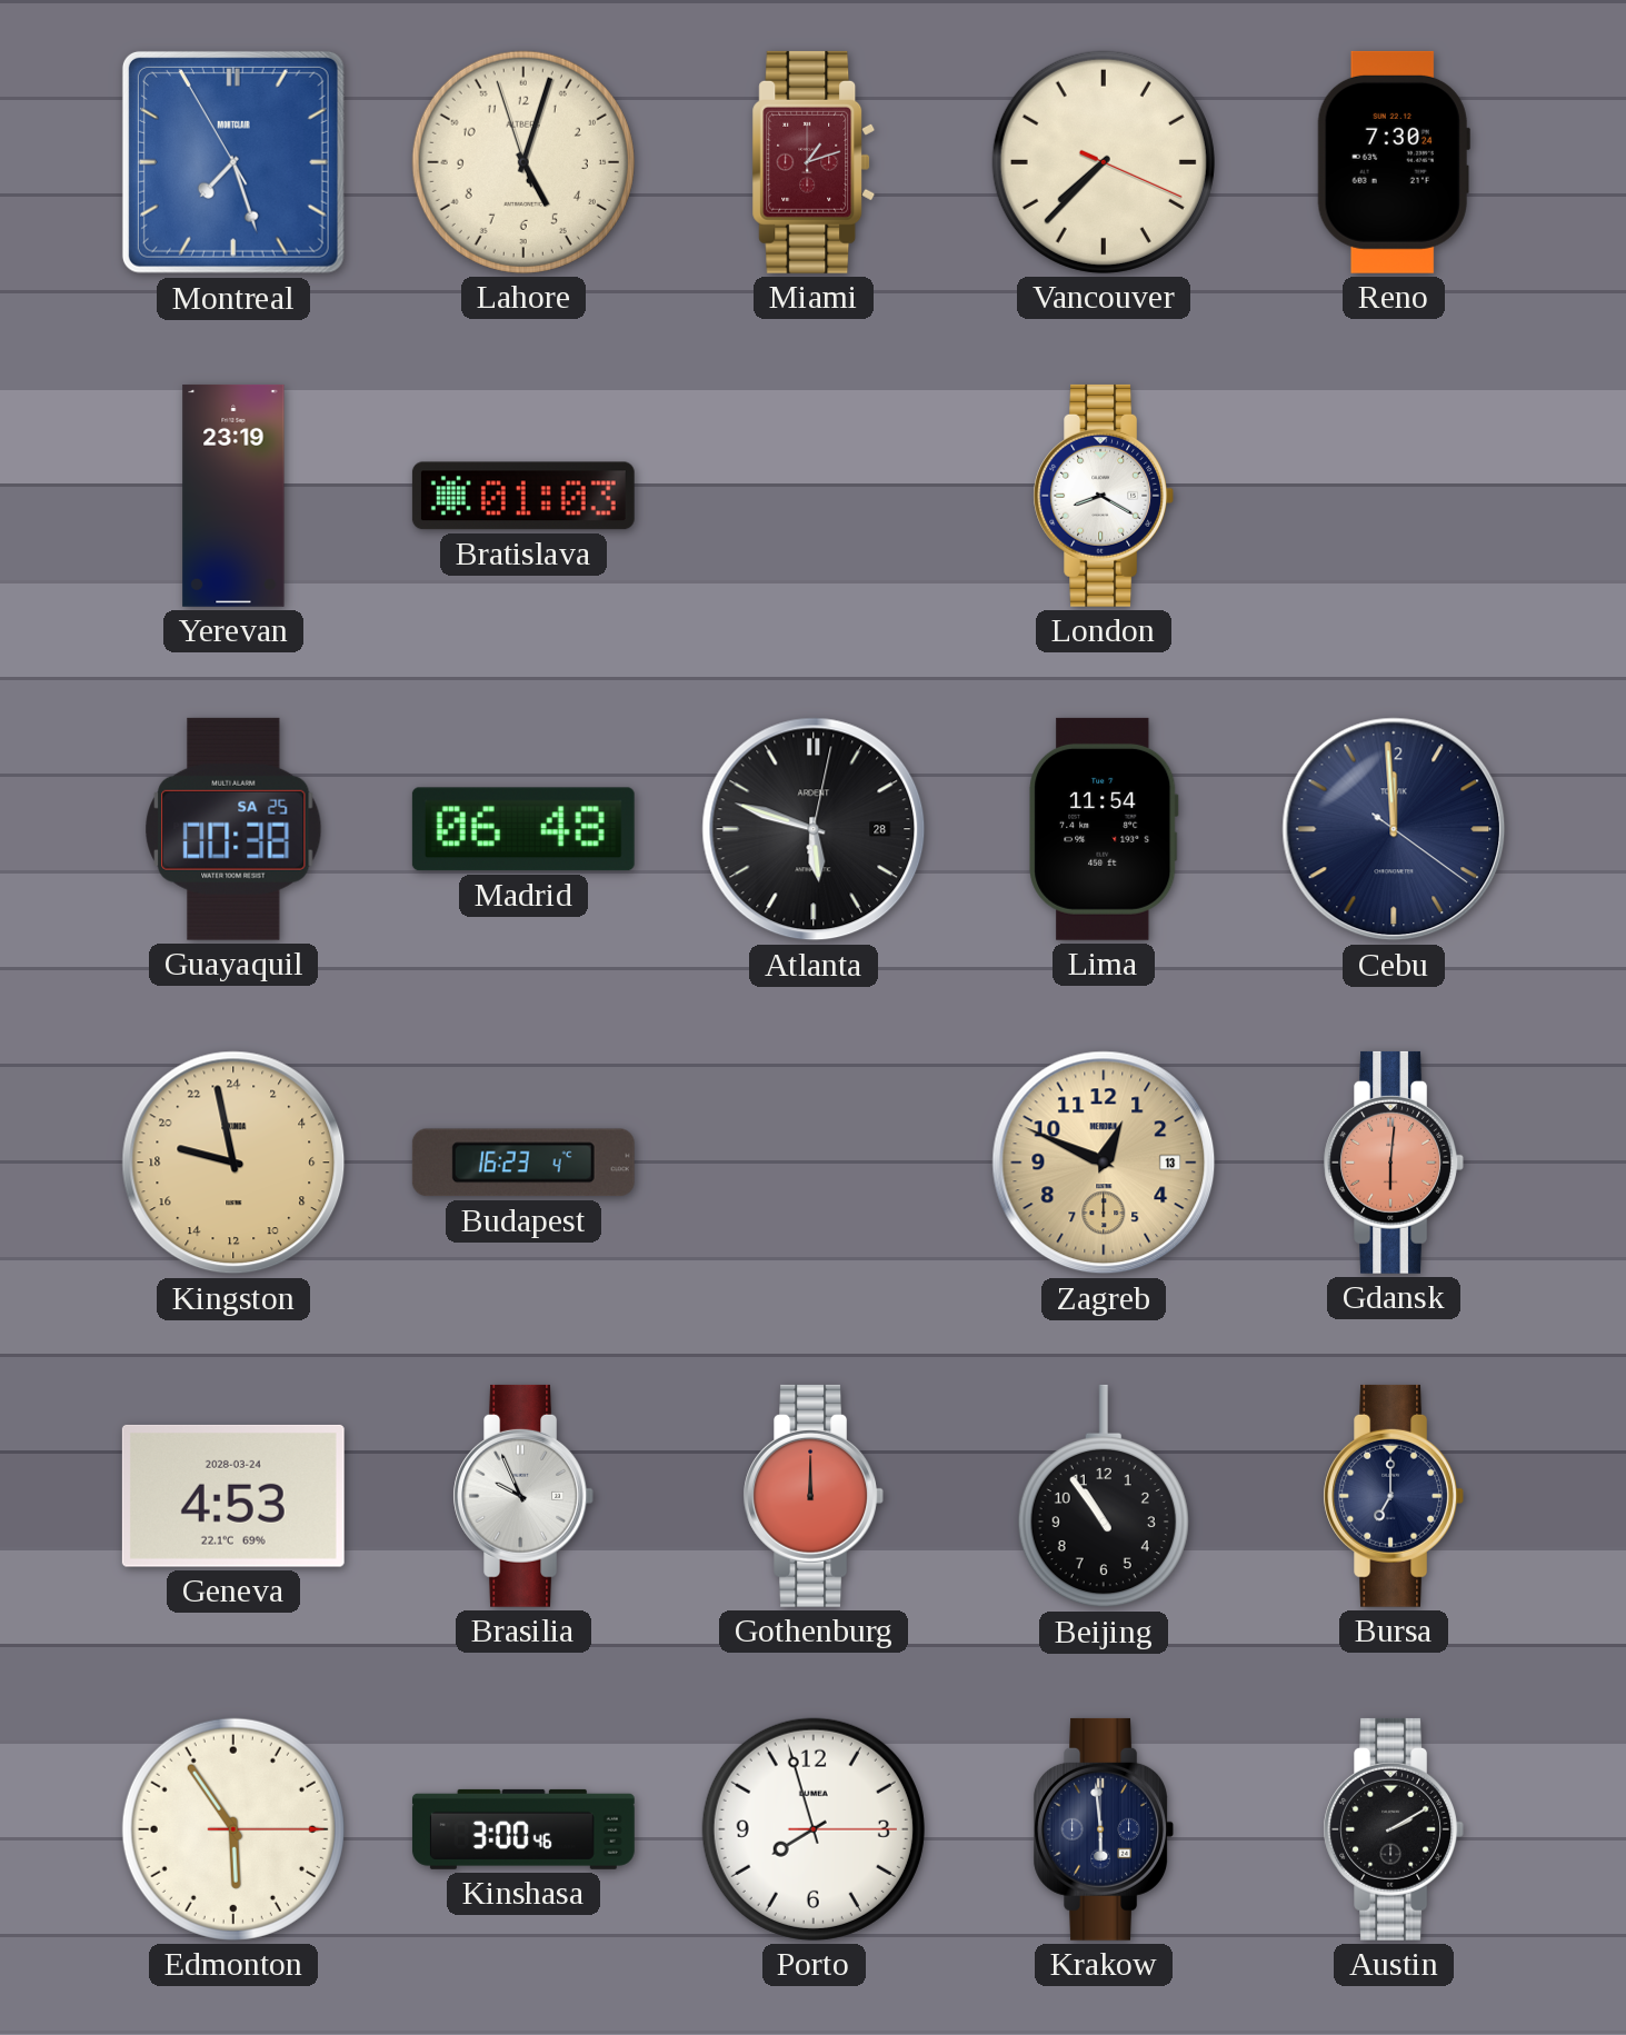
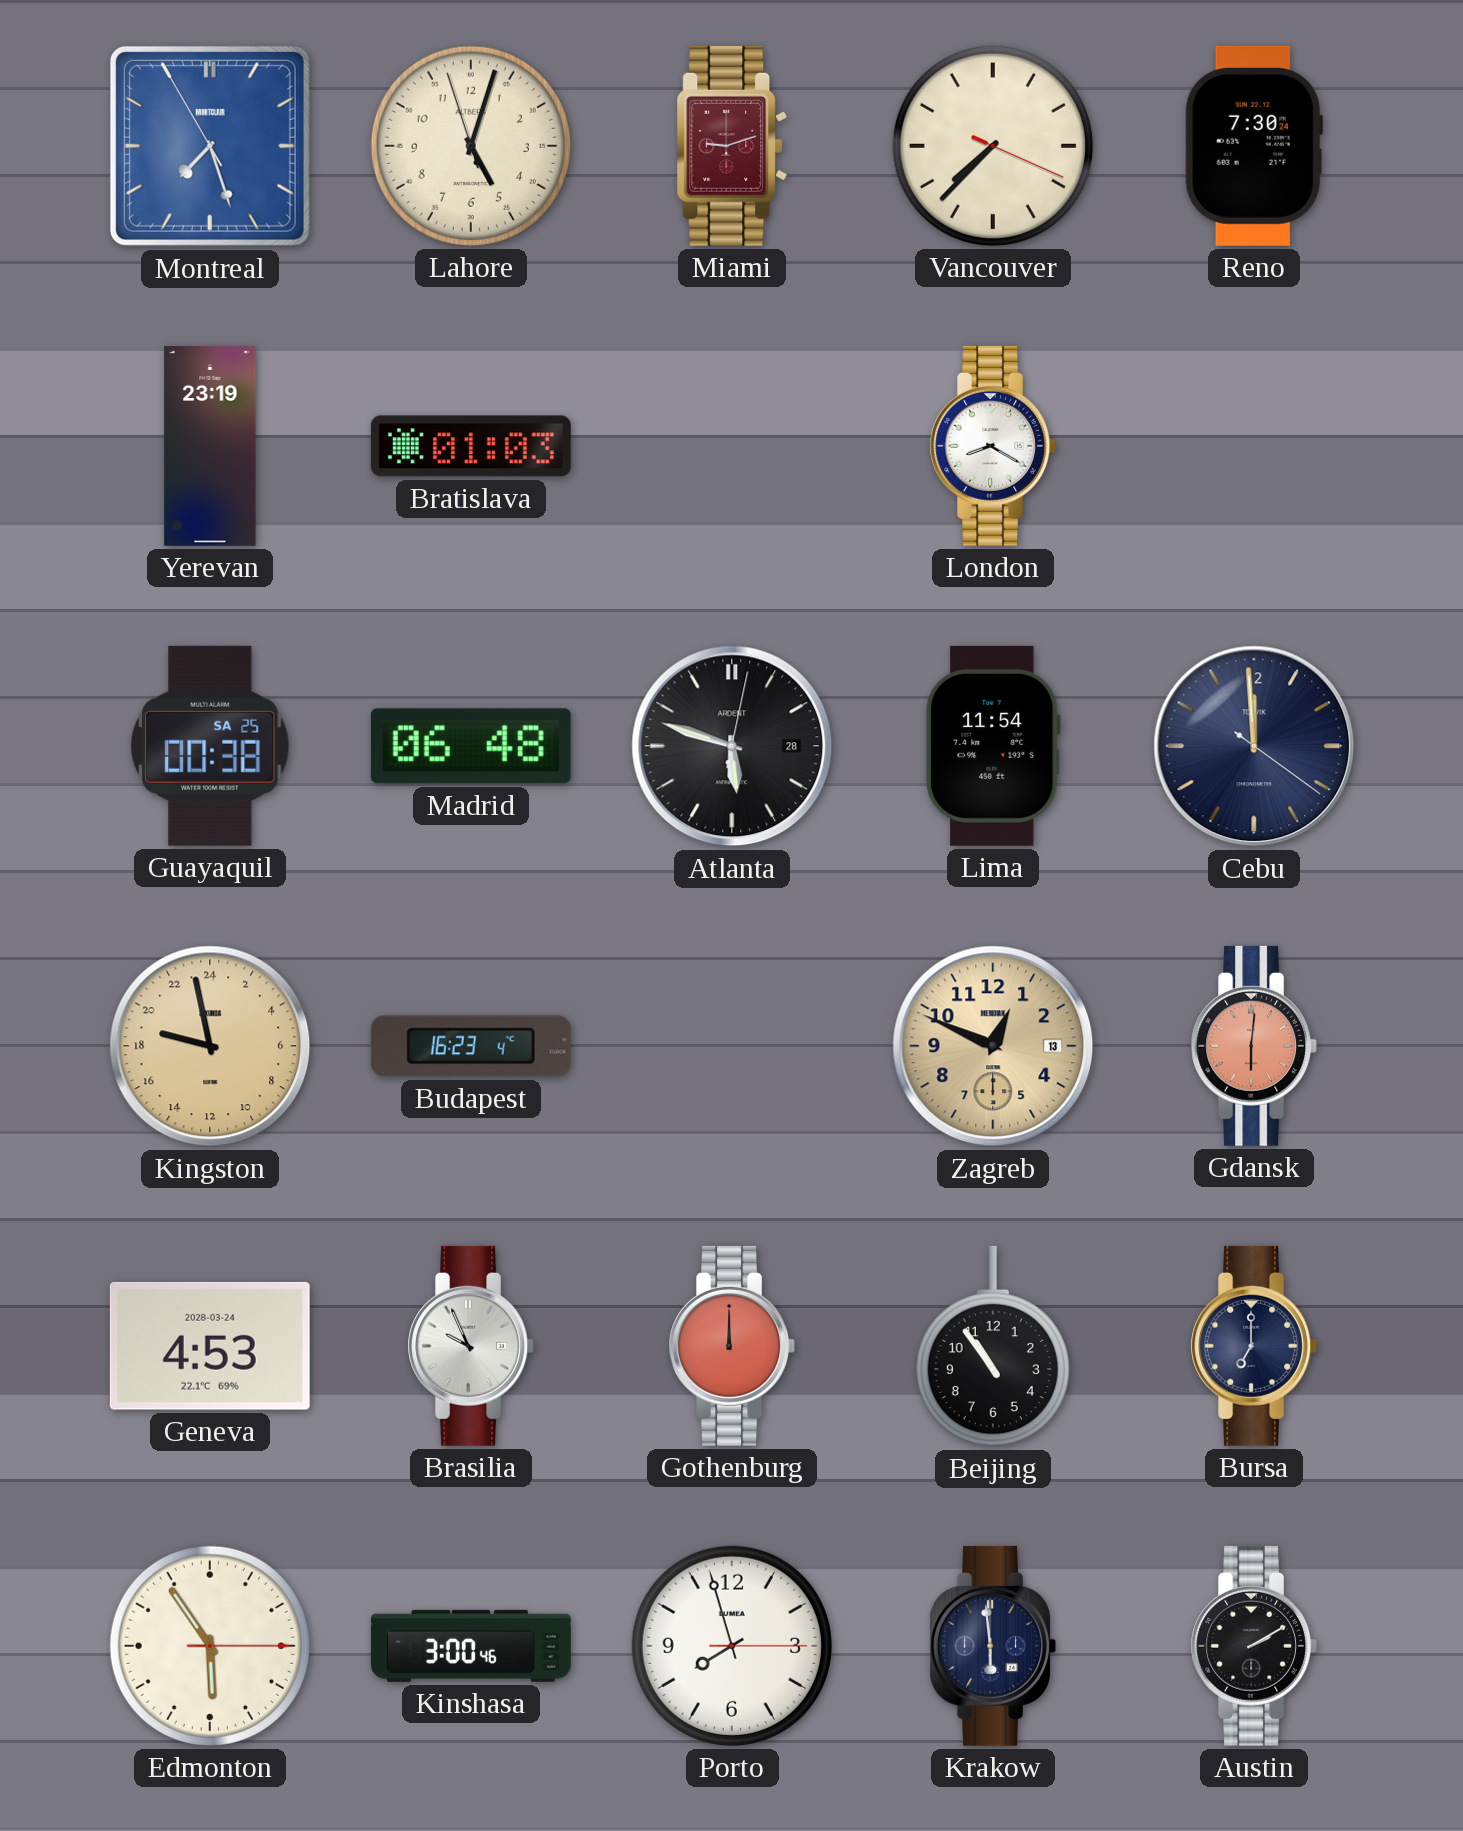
Miami: 1:12 -> 9:12 (732, 146)
